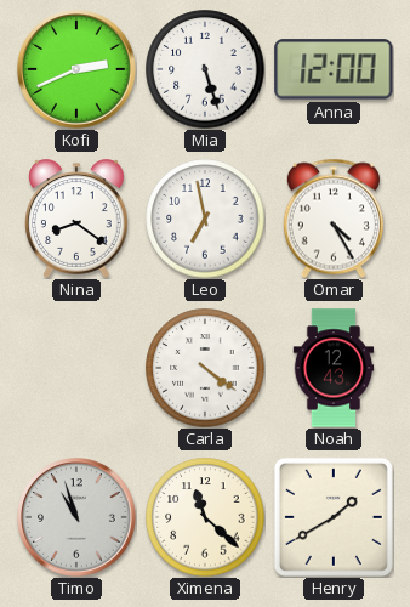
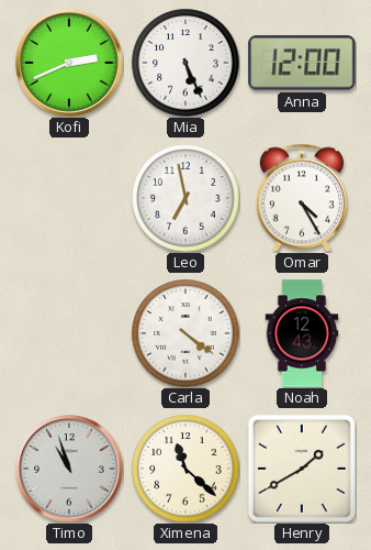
Mia: 5:27 -> 5:26 (185, 63)
Nina: 8:21 -> none (78, 219)
